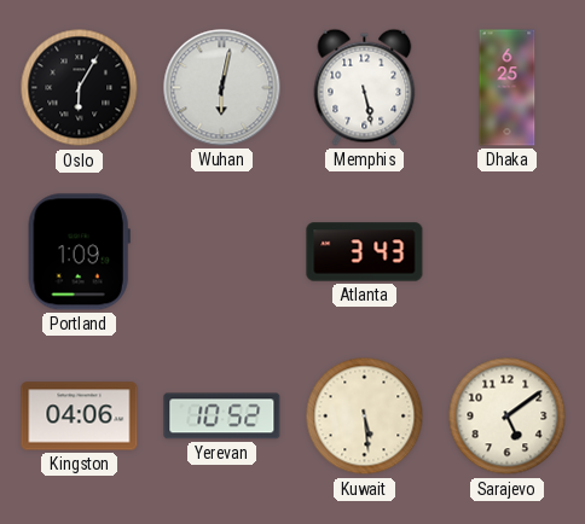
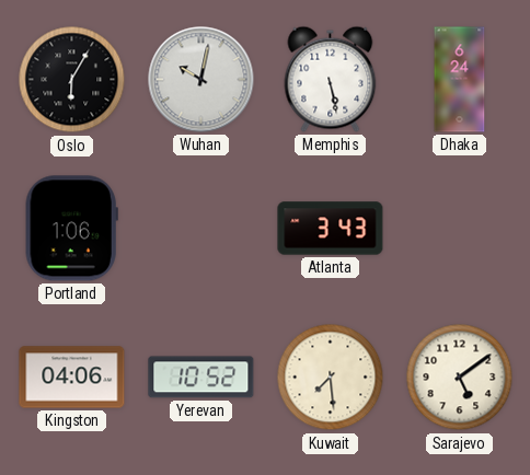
Wuhan: 6:02 -> 10:02 (201, 80)
Dhaka: 6:25 -> 6:24 (460, 80)
Portland: 1:09 -> 1:06 (71, 229)
Kuwait: 5:29 -> 7:29 (331, 378)
